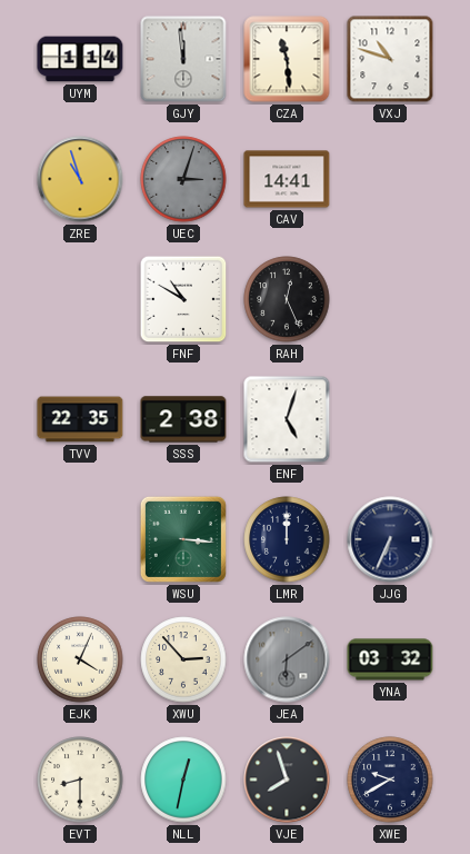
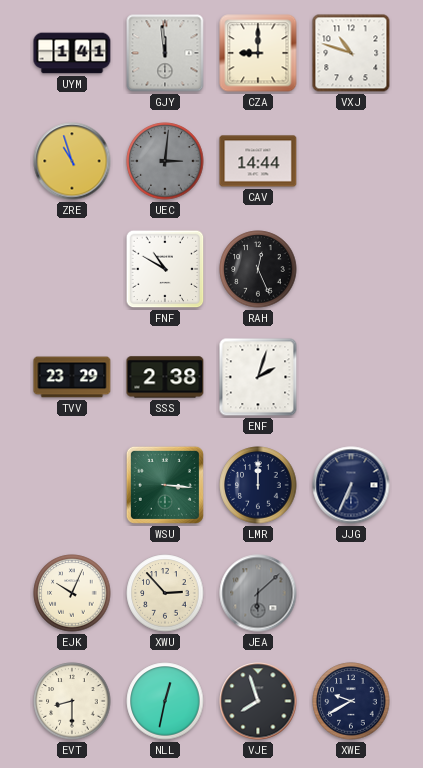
UYM: 1:14 -> 1:41 (72, 53)
CZA: 11:29 -> 9:00 (258, 53)
UEC: 3:03 -> 3:01 (165, 161)
CAV: 14:41 -> 14:44 (258, 161)
TVV: 22:35 -> 23:29 (72, 377)
ENF: 5:03 -> 2:03 (258, 377)
EJK: 4:04 -> 10:04 (72, 593)
JEA: 6:09 -> 6:08 (258, 593)
YNA: 03:32 -> none (390, 659)
